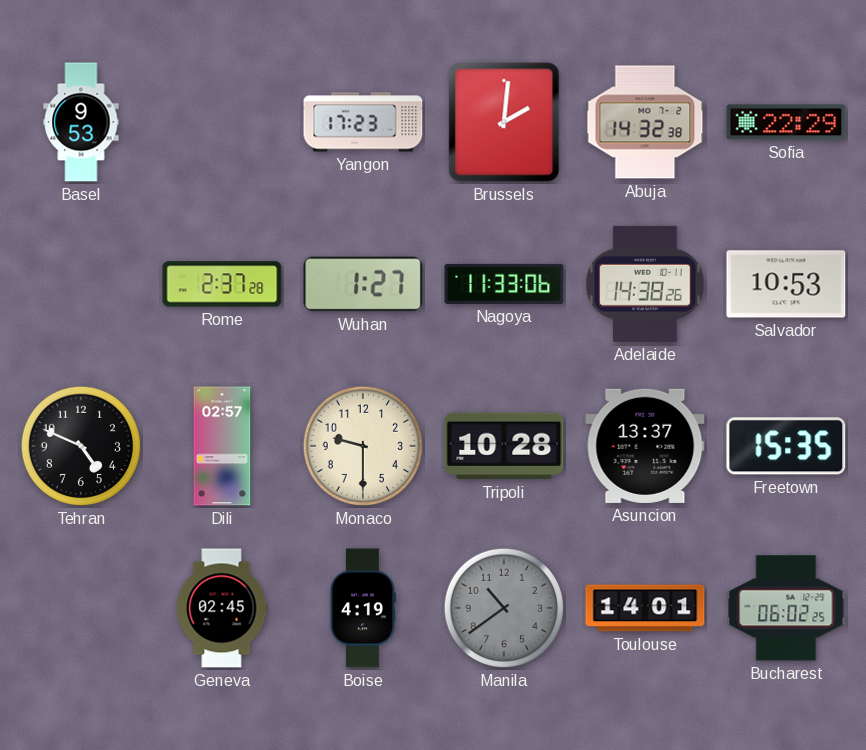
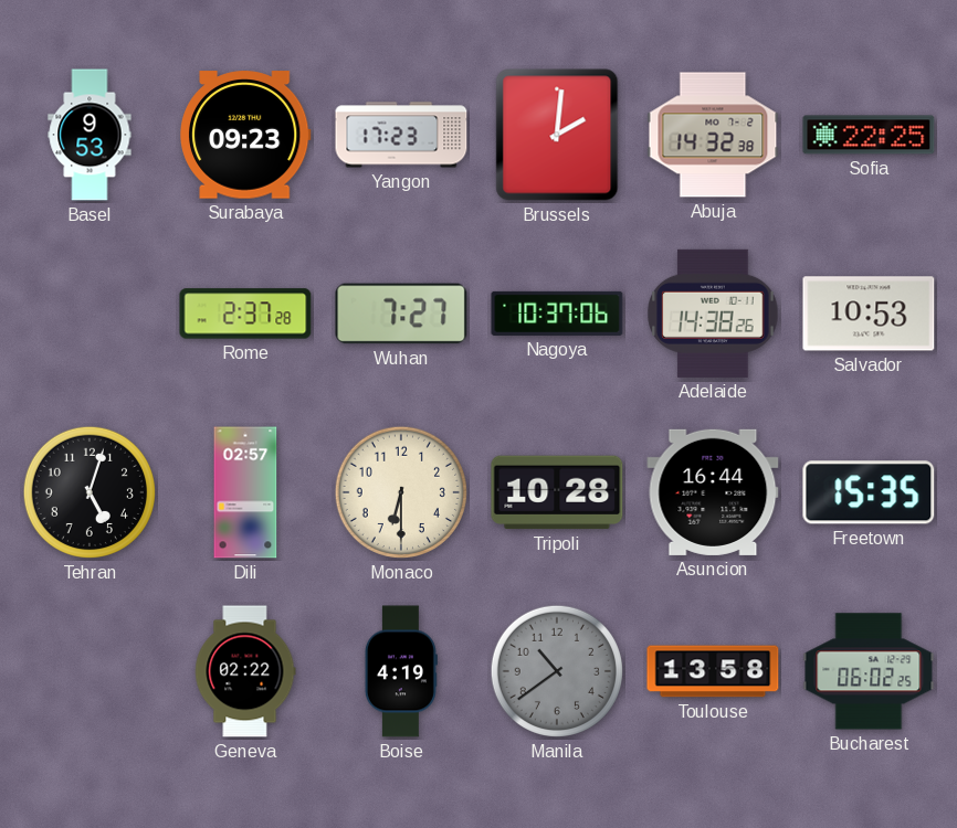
Surabaya: none -> 09:23 (246, 135)
Sofia: 22:29 -> 22:25 (869, 135)
Wuhan: 1:27 -> 7:27 (401, 314)
Nagoya: 11:33 -> 10:37 (557, 314)
Tehran: 4:49 -> 5:03 (90, 492)
Monaco: 9:30 -> 6:30 (401, 492)
Asuncion: 13:37 -> 16:44 (713, 492)
Geneva: 02:45 -> 02:22 (245, 671)
Toulouse: 14:01 -> 13:58 (713, 671)
